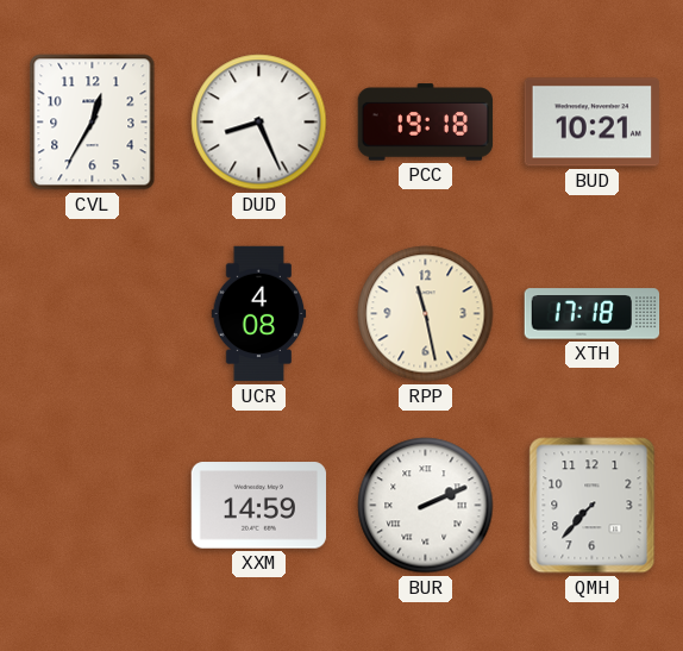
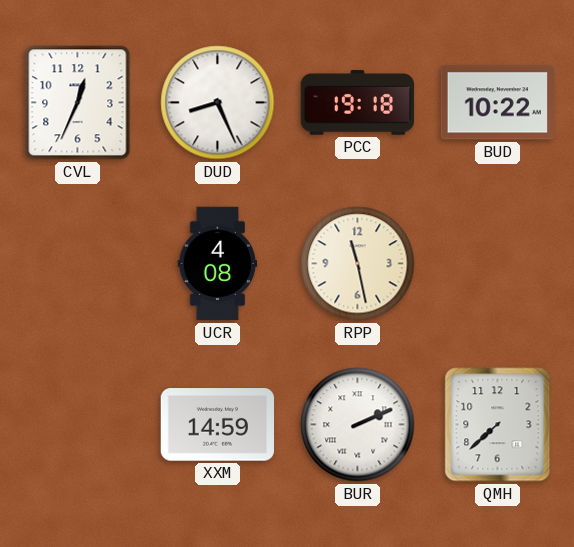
CVL: 12:35 -> 12:34 (78, 103)
BUD: 10:21 -> 10:22 (497, 103)
XTH: 17:18 -> none (593, 314)
QMH: 7:37 -> 7:38 (498, 425)
